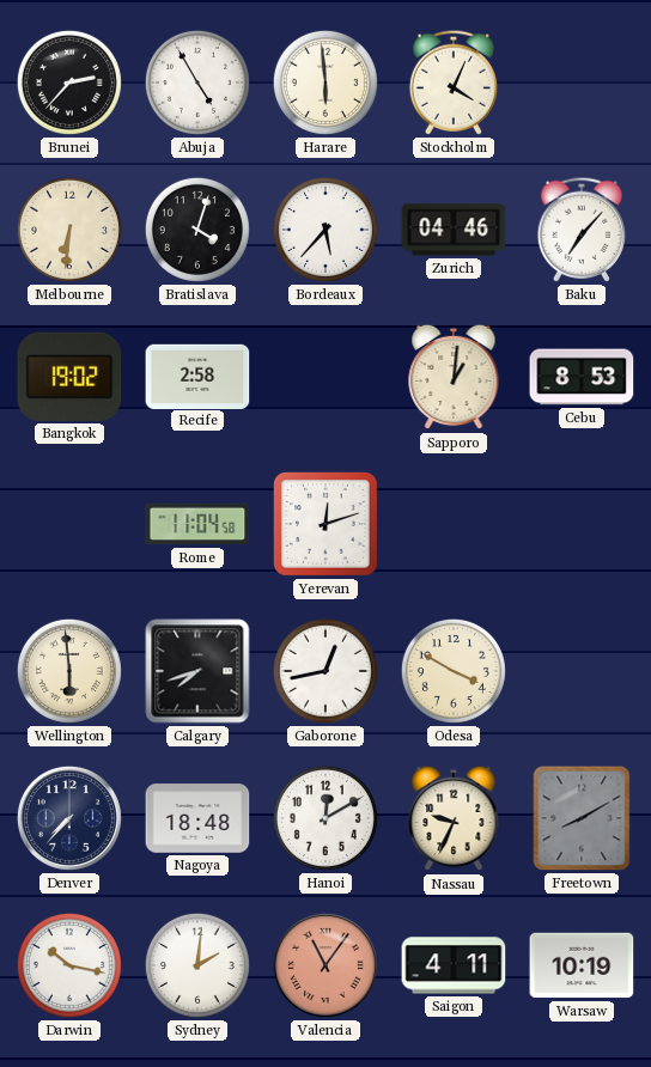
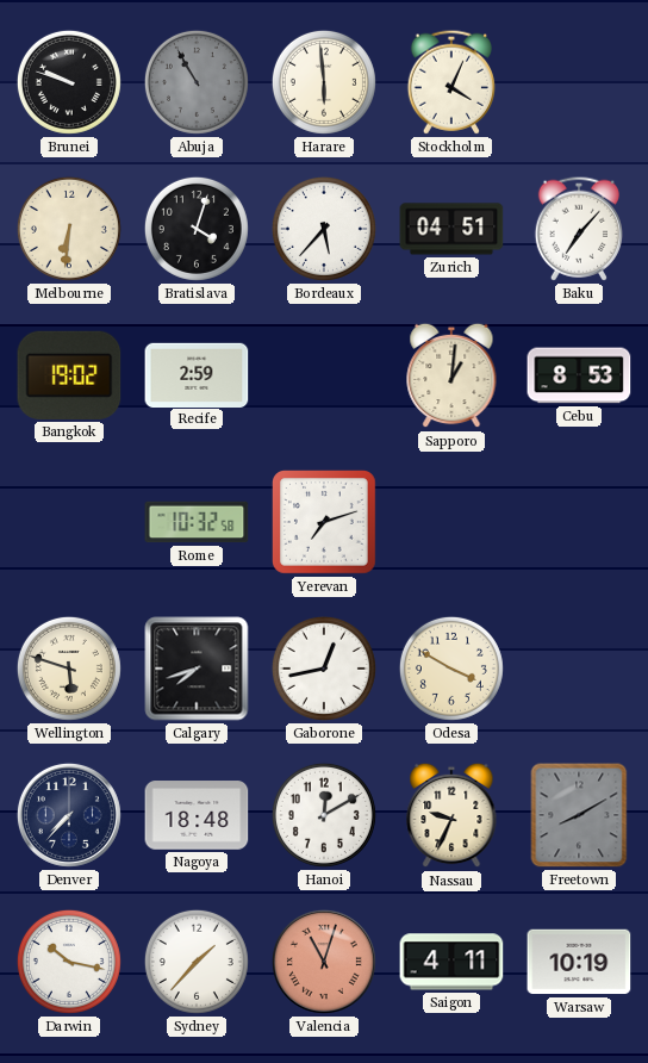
Brunei: 2:37 -> 9:48 (69, 82)
Abuja: 4:55 -> 10:55 (197, 82)
Abuja dial: white -> grey (197, 82)
Zurich: 04:46 -> 04:51 (451, 229)
Recife: 2:58 -> 2:59 (197, 374)
Rome: 11:04 -> 10:32 (197, 522)
Yerevan: 12:12 -> 7:12 (325, 523)
Wellington: 5:59 -> 5:48 (69, 669)
Sydney: 2:01 -> 1:37 (197, 962)
Valencia: 11:06 -> 11:03 (324, 962)
